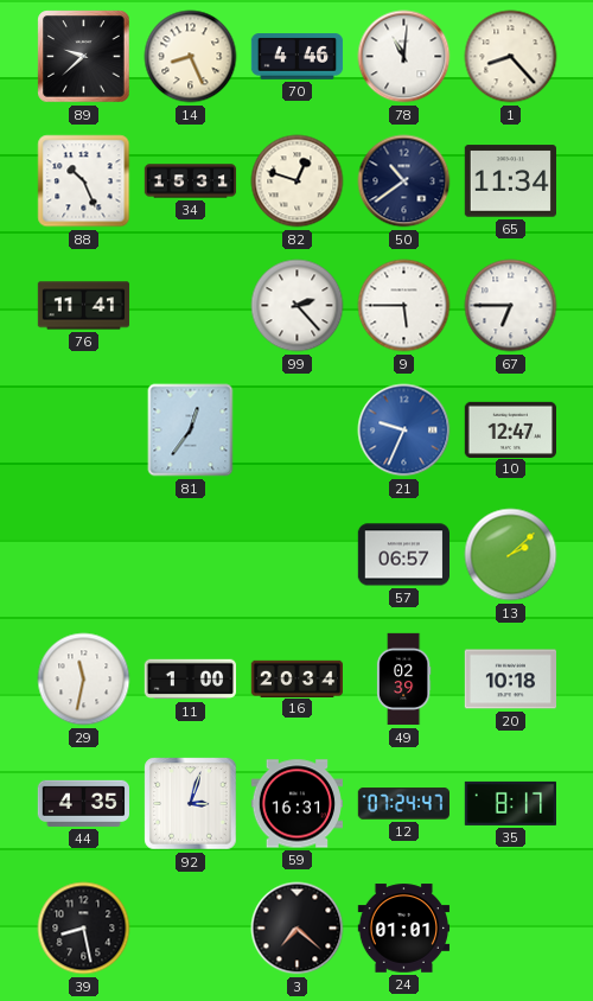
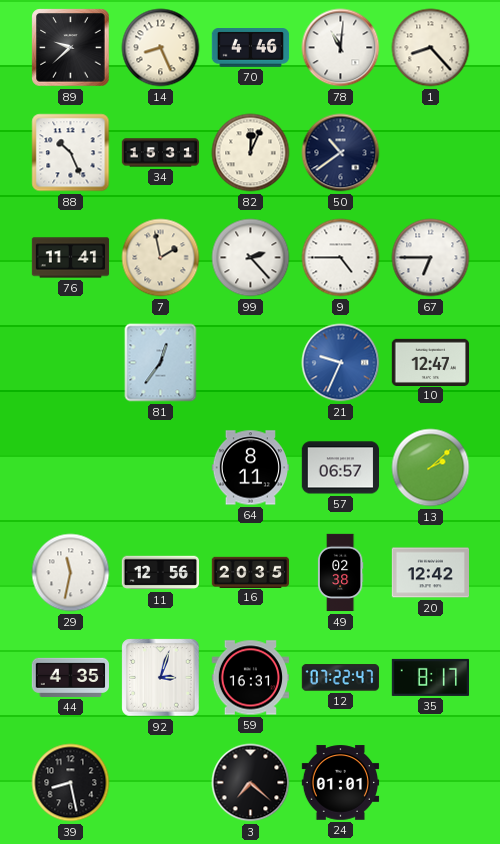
82: 12:48 -> 12:04 (251, 153)
65: 11:34 -> none (510, 181)
7: none -> 1:58 (161, 258)
9: 5:45 -> 4:45 (341, 258)
64: none -> 8:11 (250, 468)
11: 1:00 -> 12:56 (160, 573)
16: 20:34 -> 20:35 (251, 572)
49: 02:39 -> 02:38 (340, 573)
20: 10:18 -> 12:42 (430, 573)
12: 07:24 -> 07:22 (340, 678)
